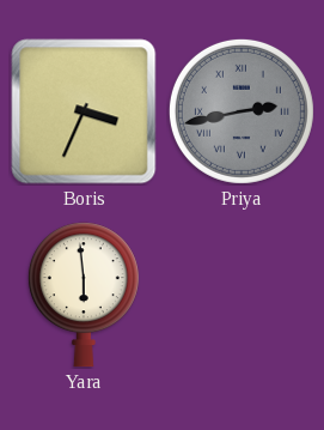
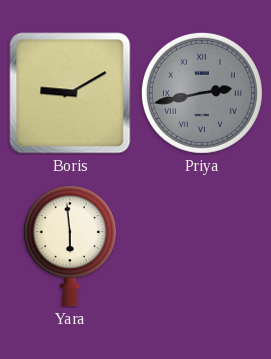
Boris: 3:34 -> 9:10 (70, 93)
